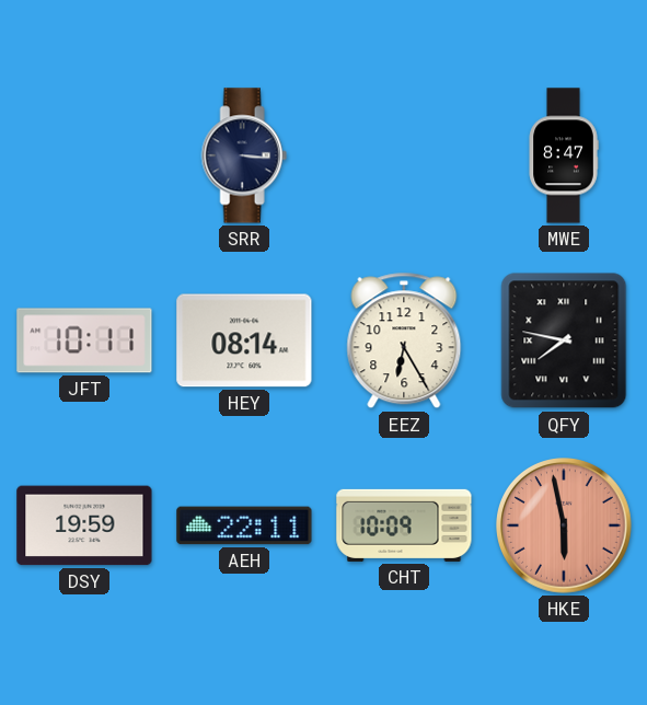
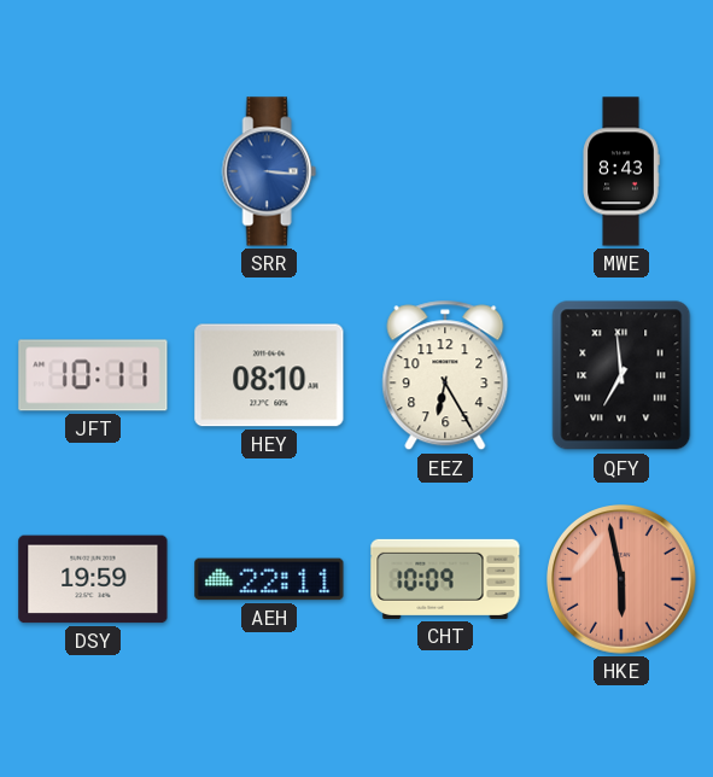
SRR dial: navy -> blue (269, 171)
MWE: 8:47 -> 8:43 (621, 171)
HEY: 08:14 -> 08:10 (269, 375)
QFY: 7:47 -> 6:59 (621, 375)
